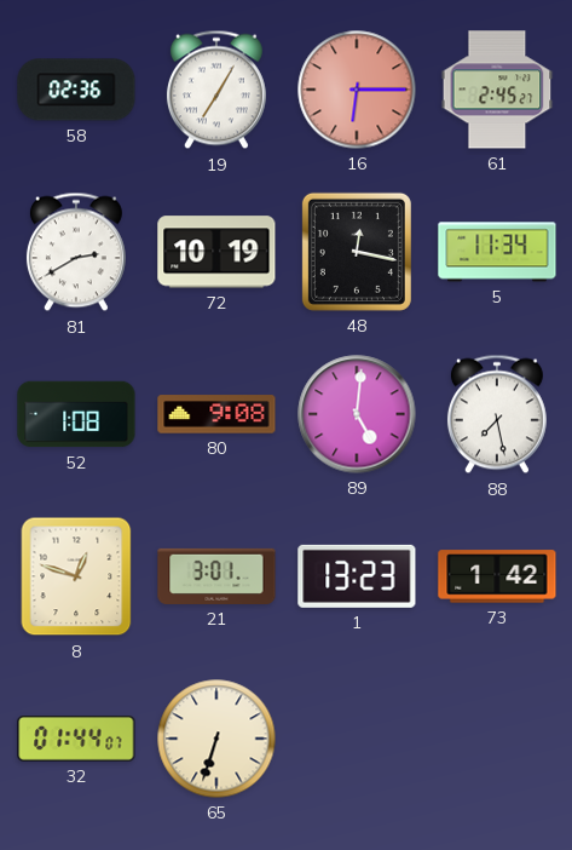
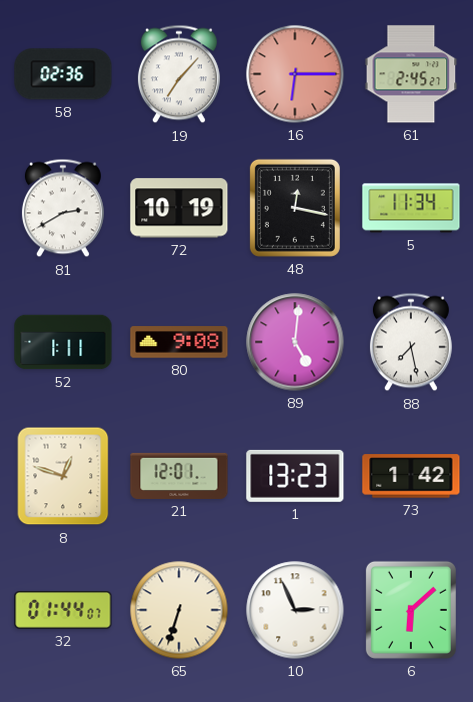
19: 7:05 -> 7:07 (179, 74)
52: 1:08 -> 1:11 (63, 342)
21: 3:01 -> 12:01 (179, 476)
10: none -> 2:56 (295, 610)
6: none -> 6:08 (411, 610)
